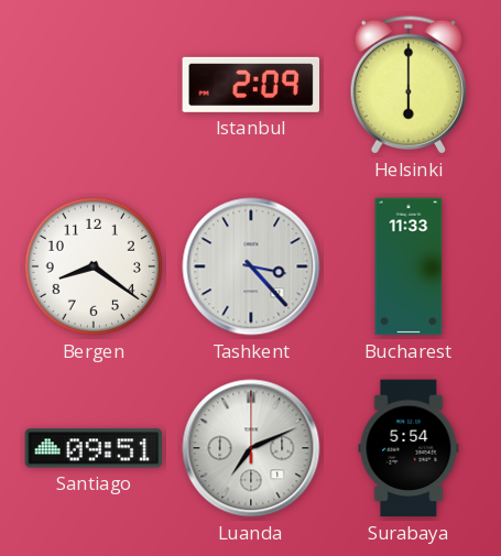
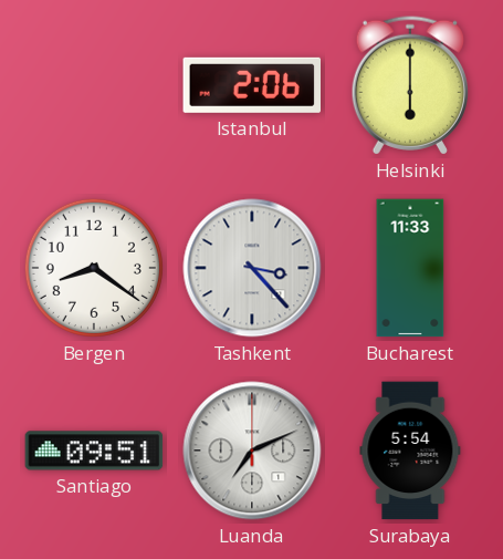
Istanbul: 2:09 -> 2:06 (251, 85)
